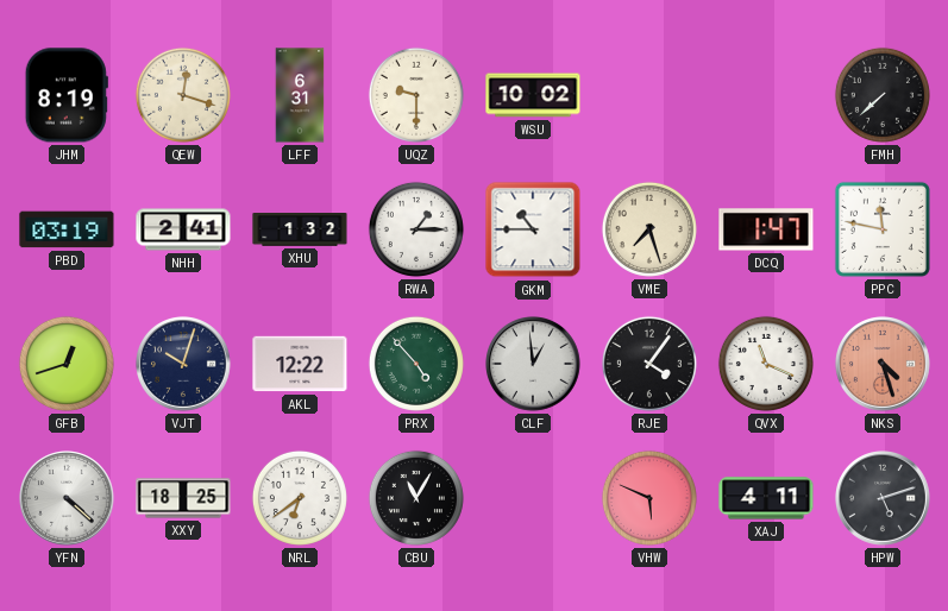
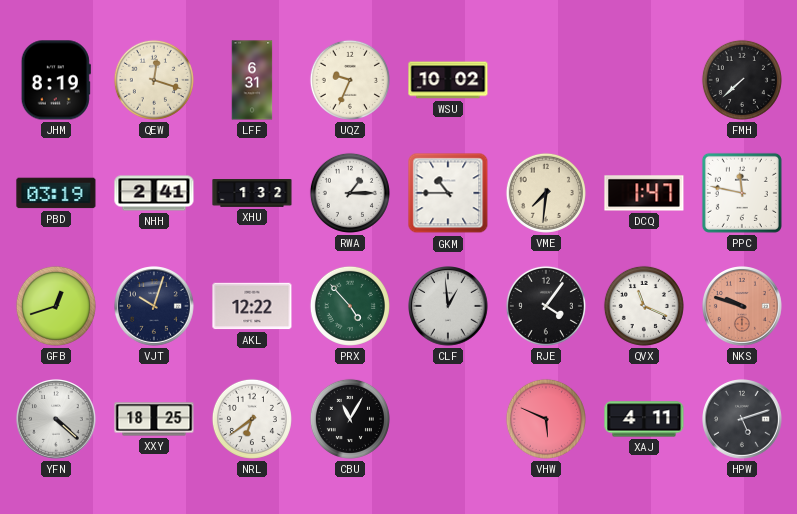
UQZ: 9:30 -> 9:34 (350, 80)
VME: 7:27 -> 7:31 (546, 193)
NKS: 4:27 -> 9:48 (743, 307)
